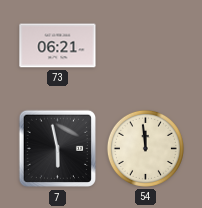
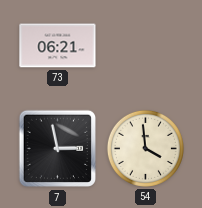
7: 5:58 -> 2:58 (58, 149)
54: 11:59 -> 3:59 (145, 148)
